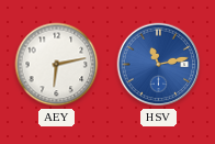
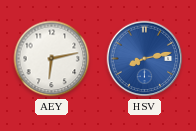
HSV: 11:13 -> 8:13 (145, 59)
